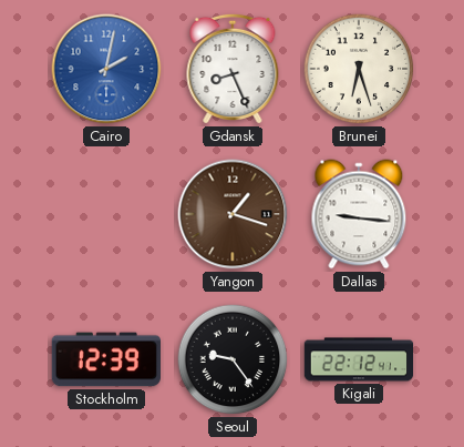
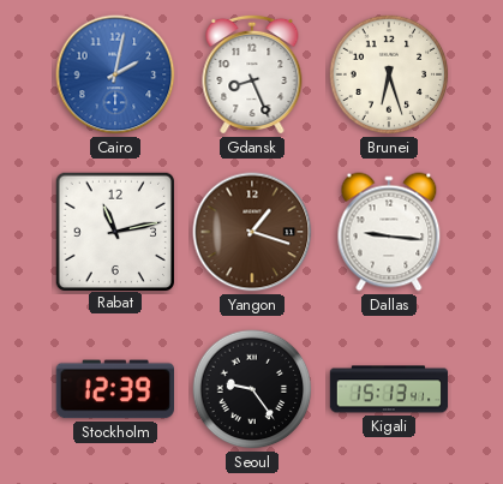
Rabat: none -> 11:13 (114, 231)
Kigali: 22:12 -> 15:13 (389, 389)
